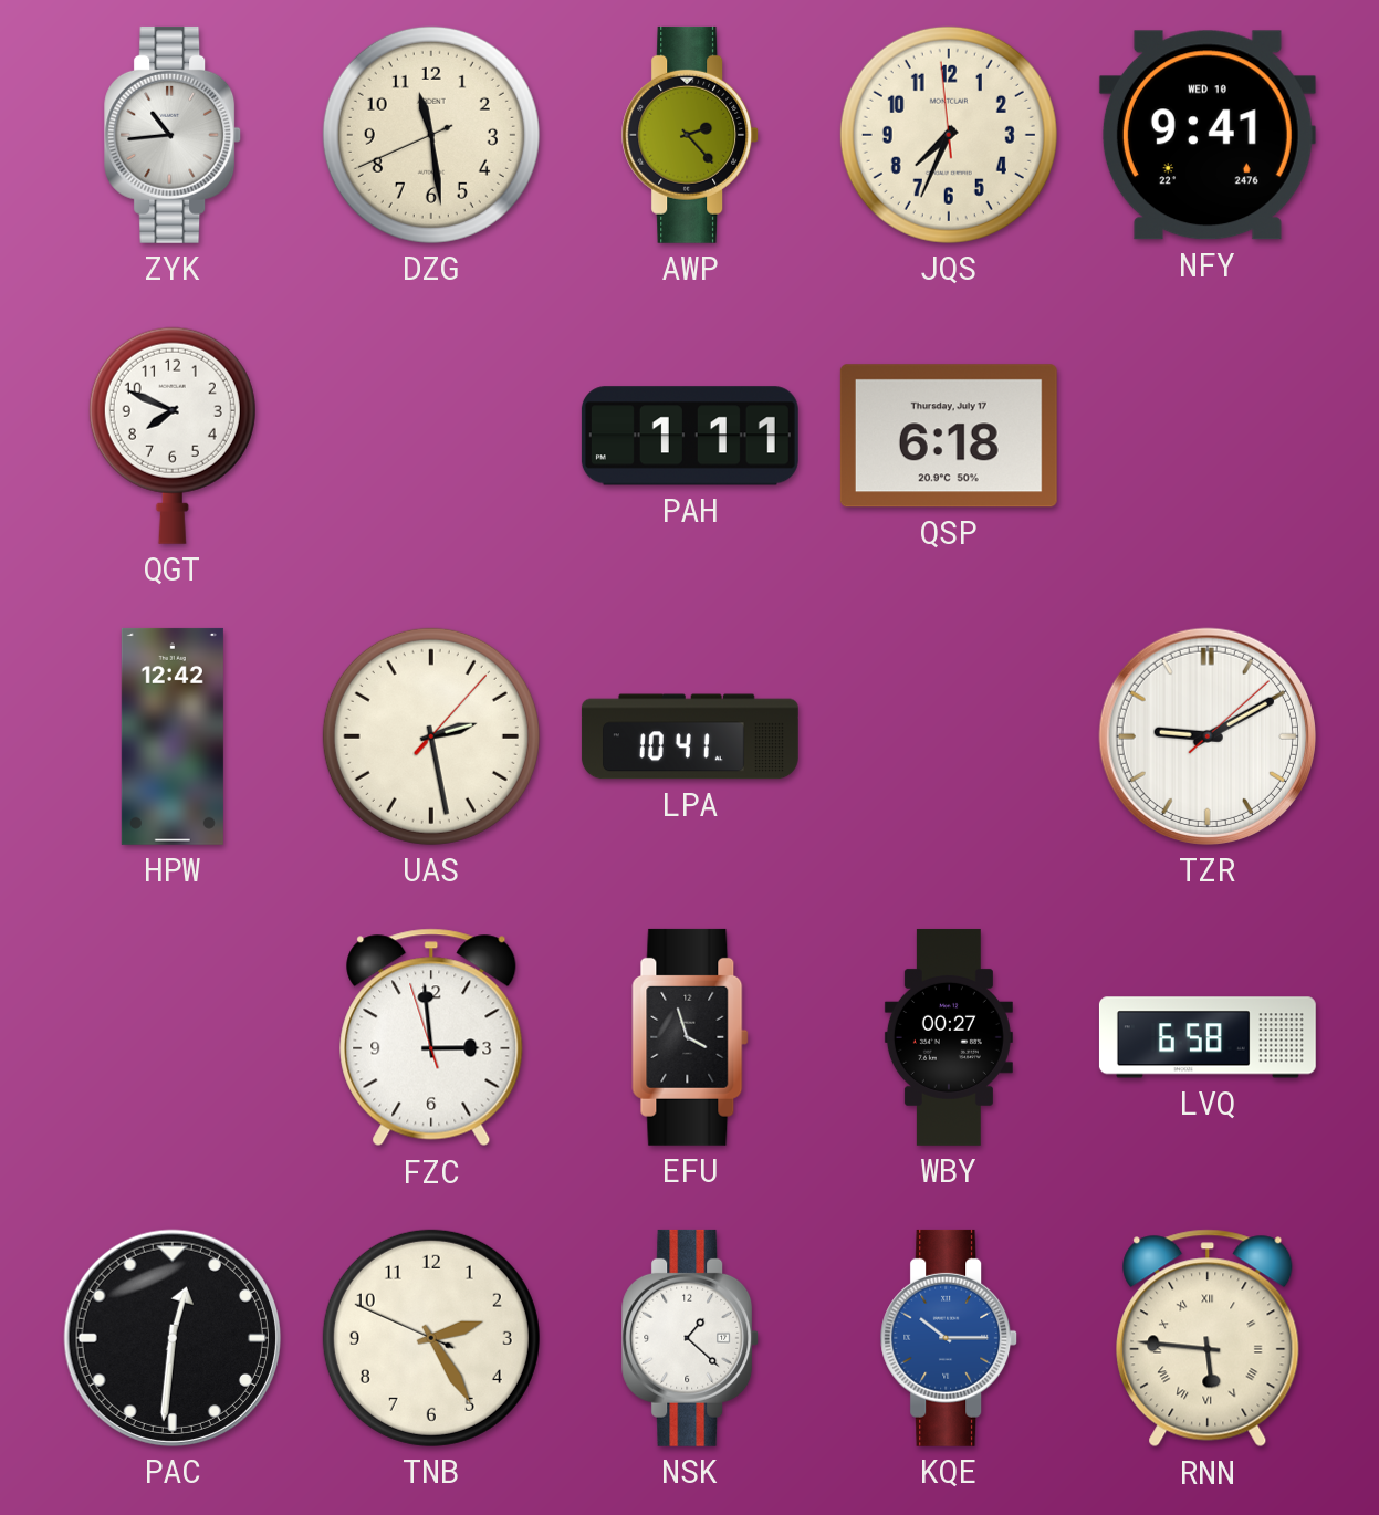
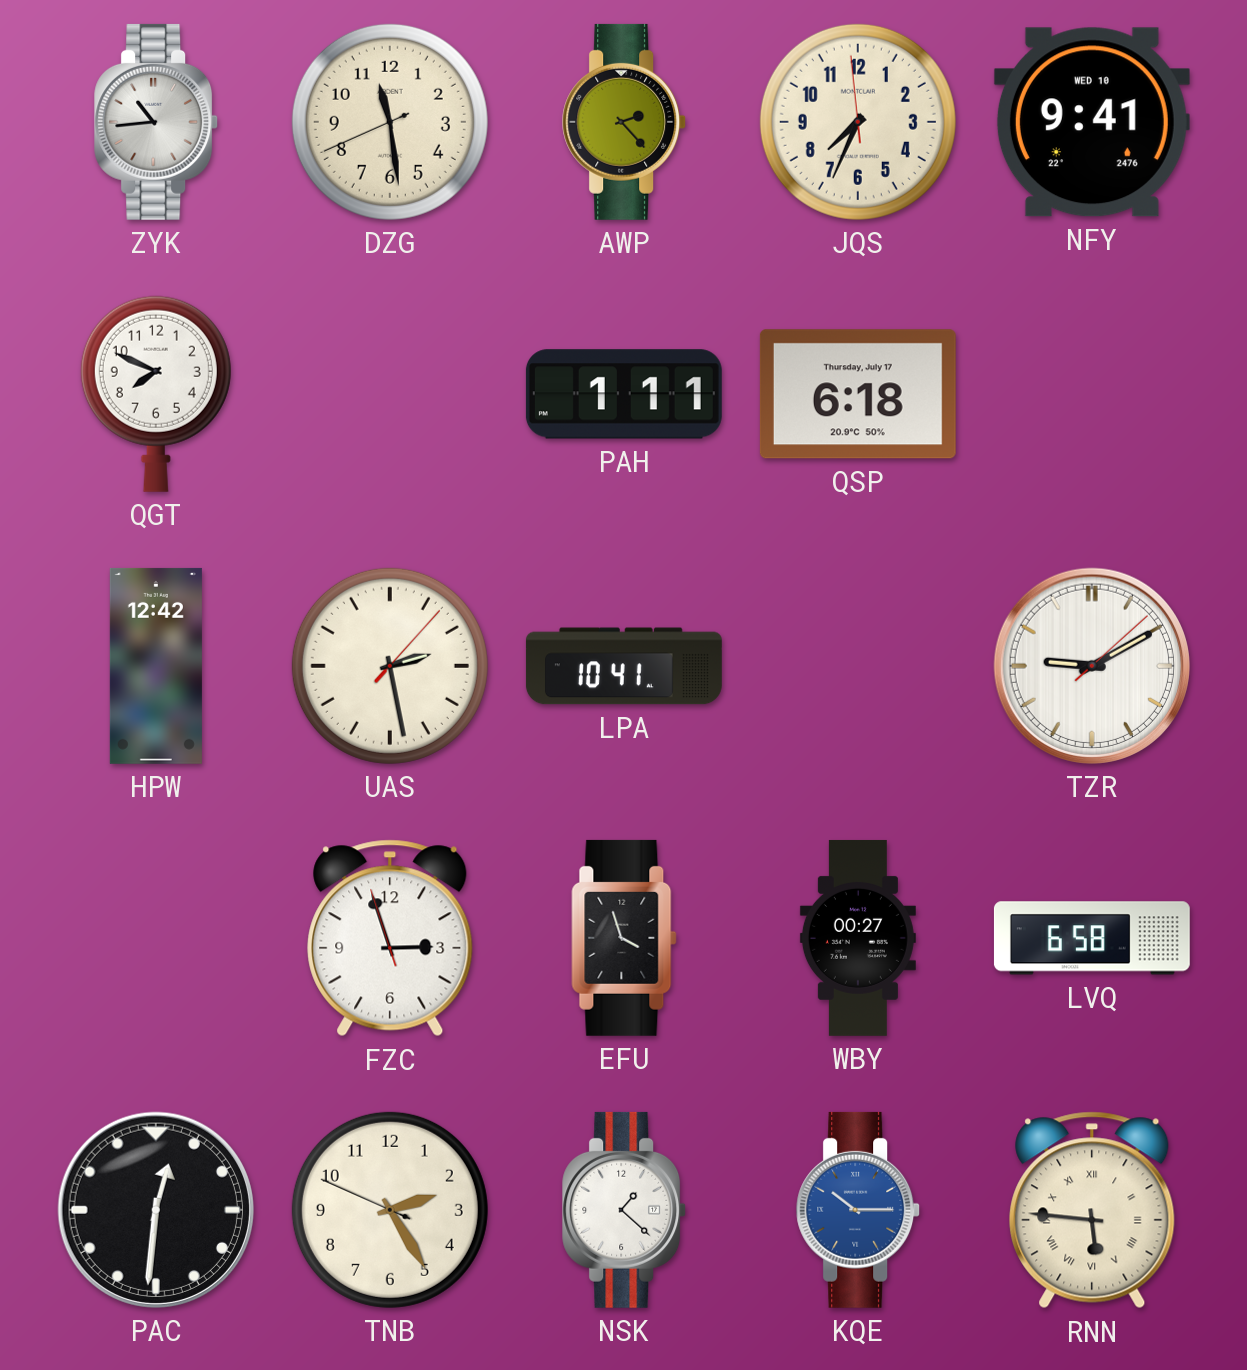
FZC: 2:58 -> 2:56 (390, 938)
